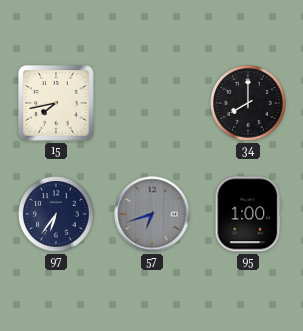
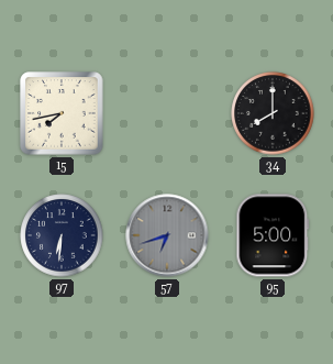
97: 6:36 -> 6:31 (62, 235)
95: 1:00 -> 5:00 (273, 235)
